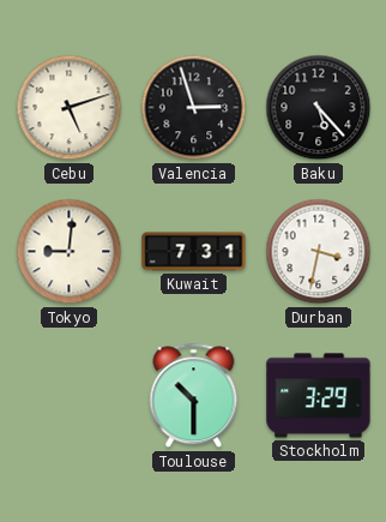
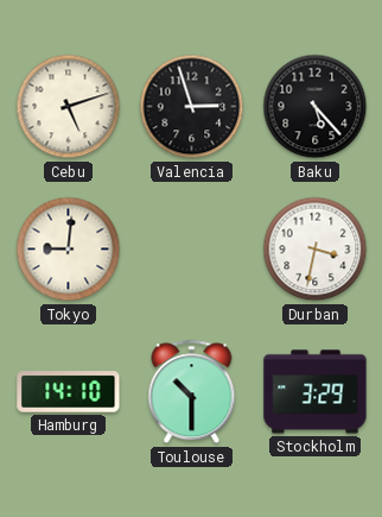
Kuwait: 7:31 -> none (194, 252)
Hamburg: none -> 14:10 (69, 392)
